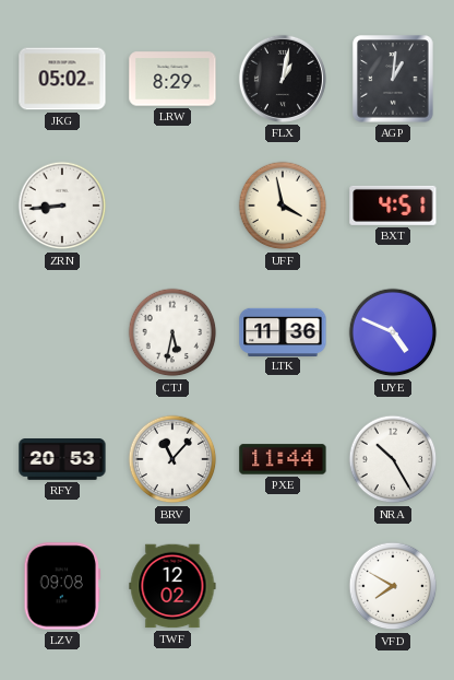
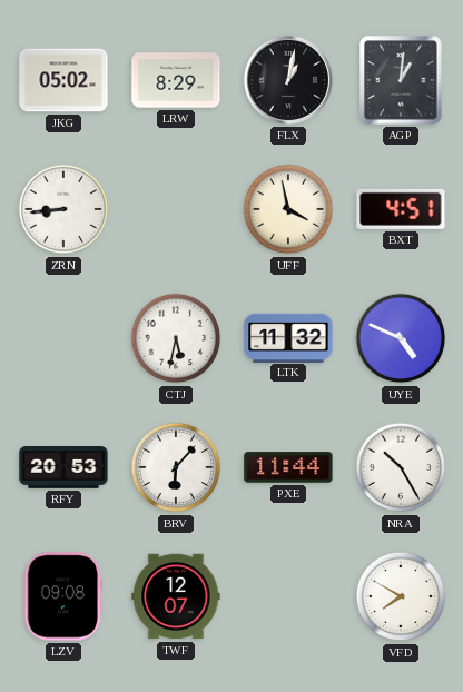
LTK: 11:36 -> 11:32 (288, 337)
BRV: 11:07 -> 6:07 (176, 467)
TWF: 12:02 -> 12:07 (176, 596)
